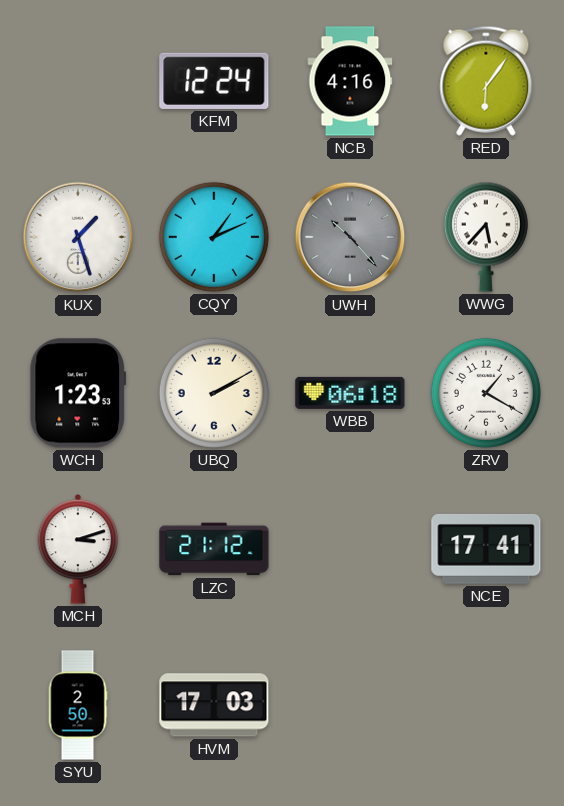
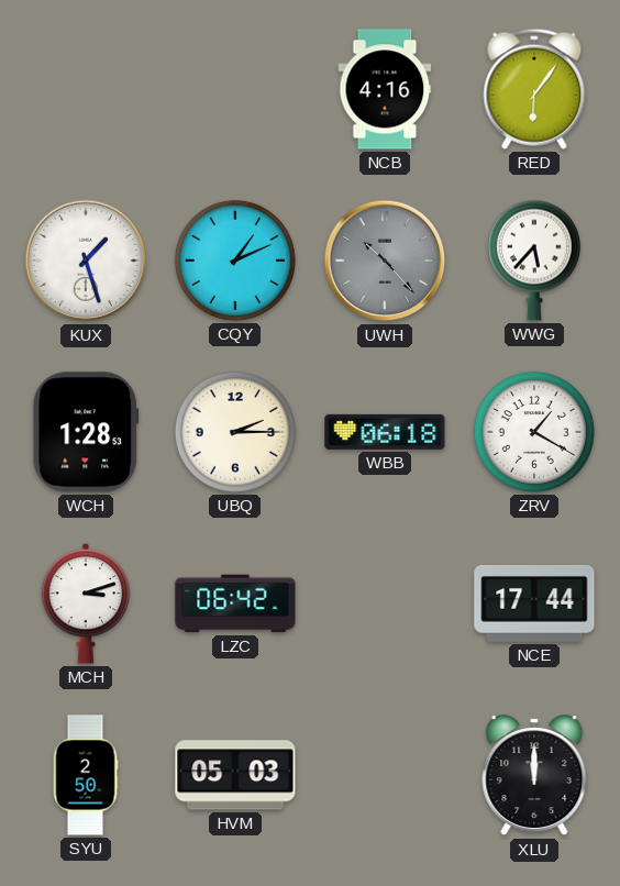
KFM: 12:24 -> none (214, 81)
WCH: 1:23 -> 1:28 (86, 432)
UBQ: 2:10 -> 2:15 (235, 432)
LZC: 21:12 -> 06:42 (235, 603)
NCE: 17:41 -> 17:44 (534, 603)
HVM: 17:03 -> 05:03 (235, 775)
XLU: none -> 12:00 (534, 776)
